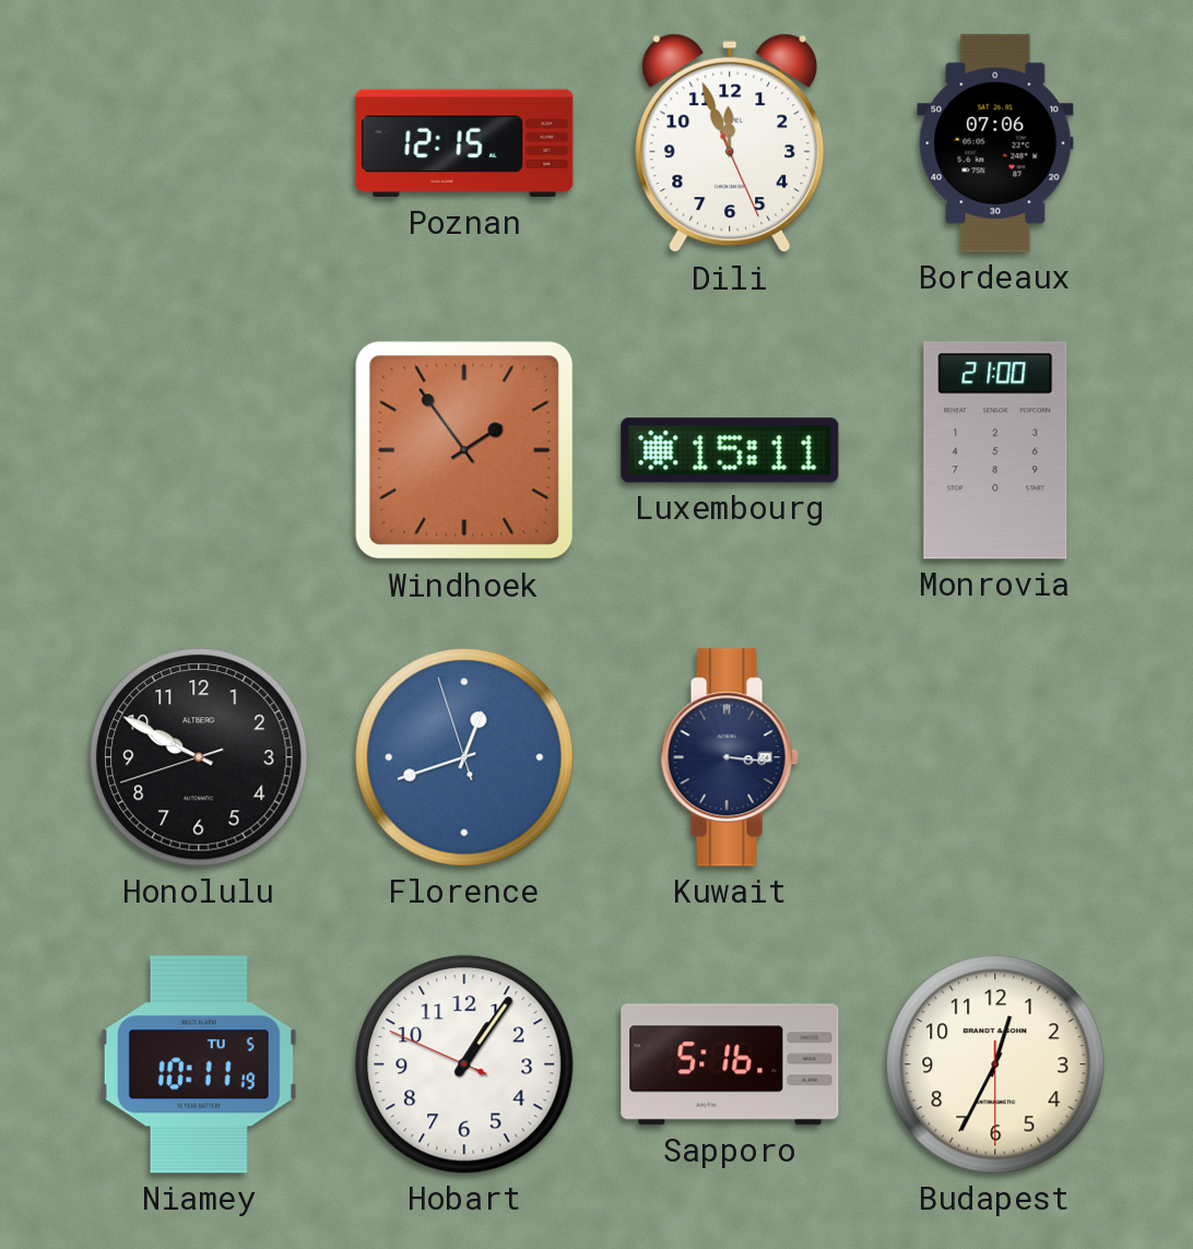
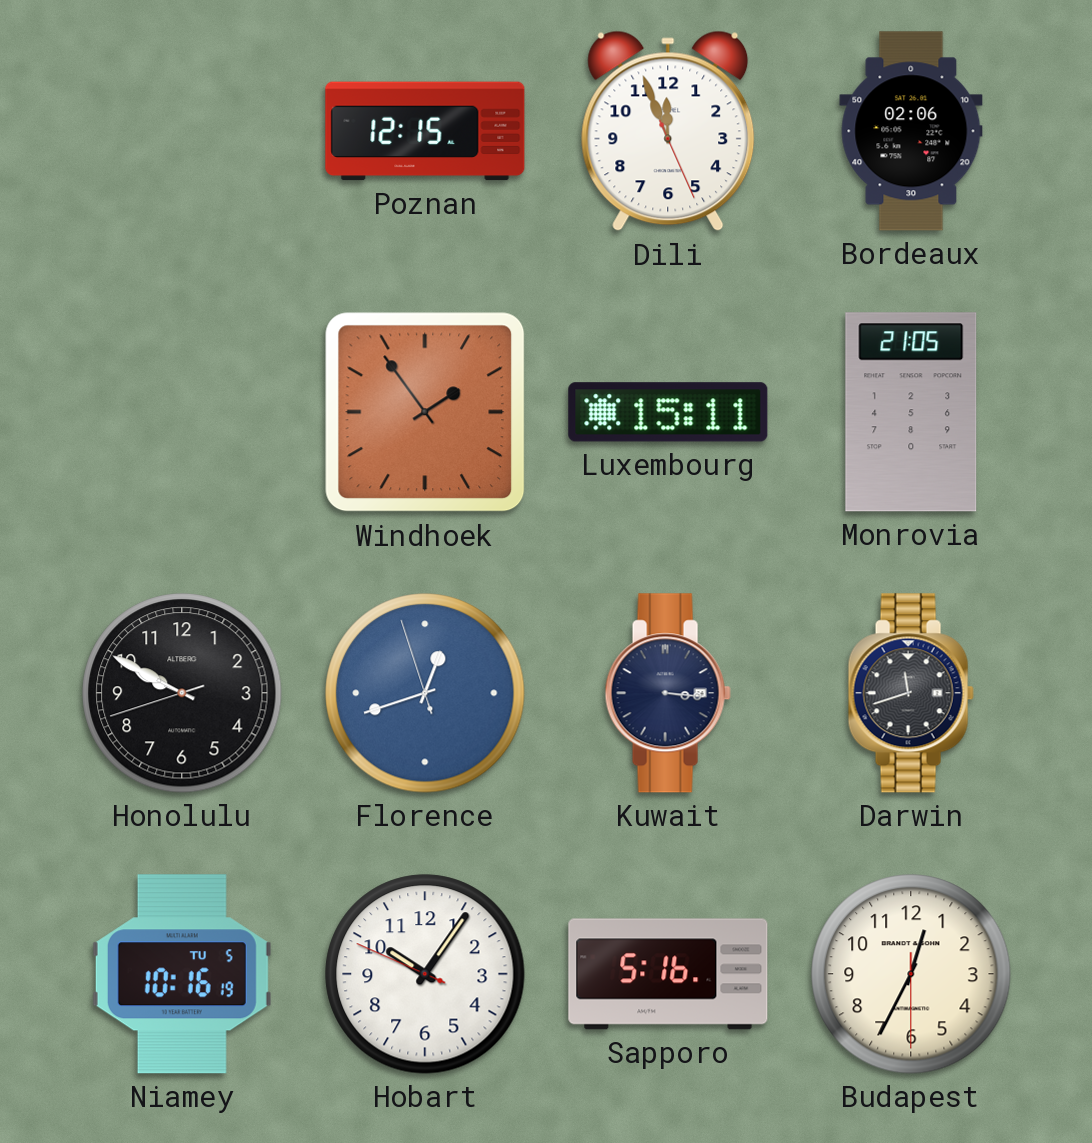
Bordeaux: 07:06 -> 02:06 (911, 131)
Monrovia: 21:00 -> 21:05 (911, 412)
Darwin: none -> 11:42 (911, 693)
Niamey: 10:11 -> 10:16 (182, 974)
Hobart: 1:05 -> 10:05 (425, 974)
